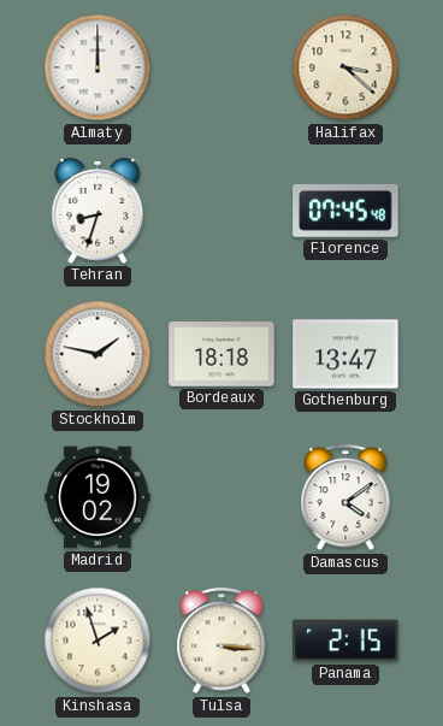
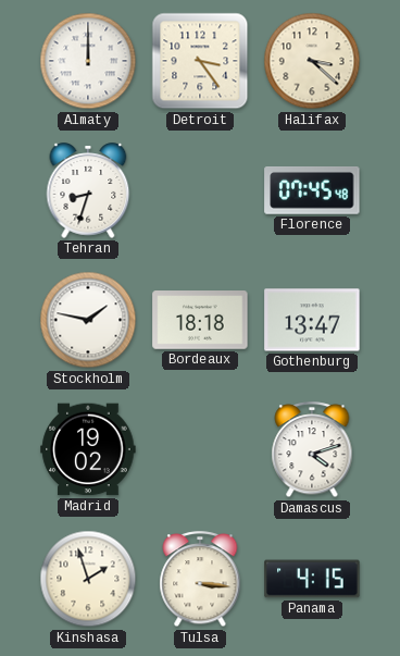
Detroit: none -> 3:24 (200, 61)
Damascus: 4:09 -> 4:12 (312, 450)
Panama: 2:15 -> 4:15 (312, 579)
